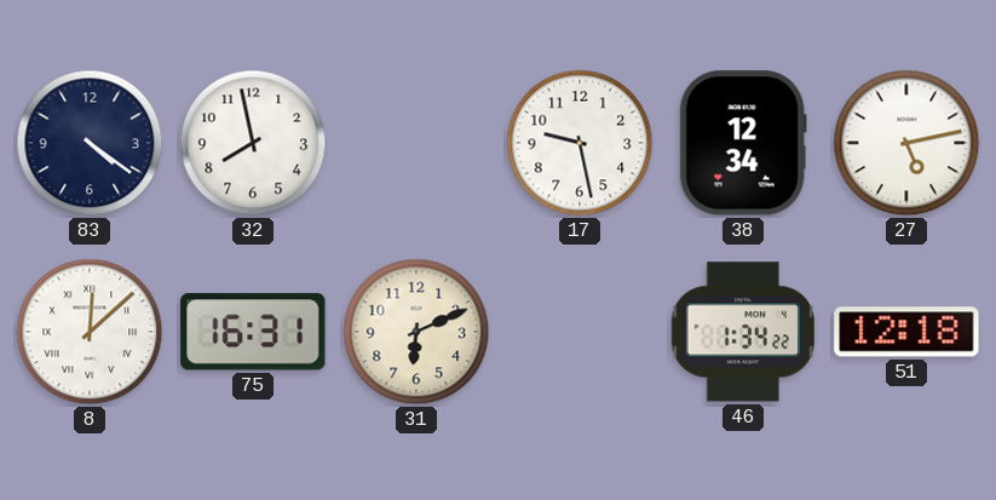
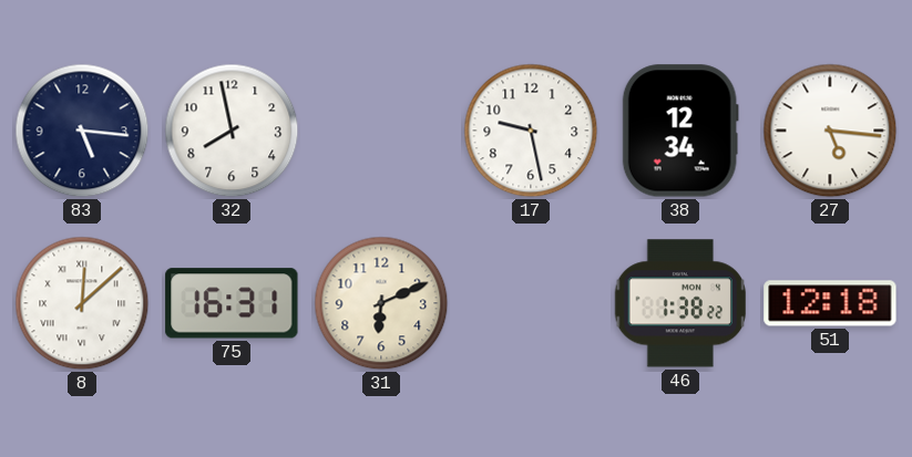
83: 4:21 -> 5:16 (82, 131)
27: 5:13 -> 5:16 (830, 131)
46: 1:34 -> 1:38 (680, 303)
